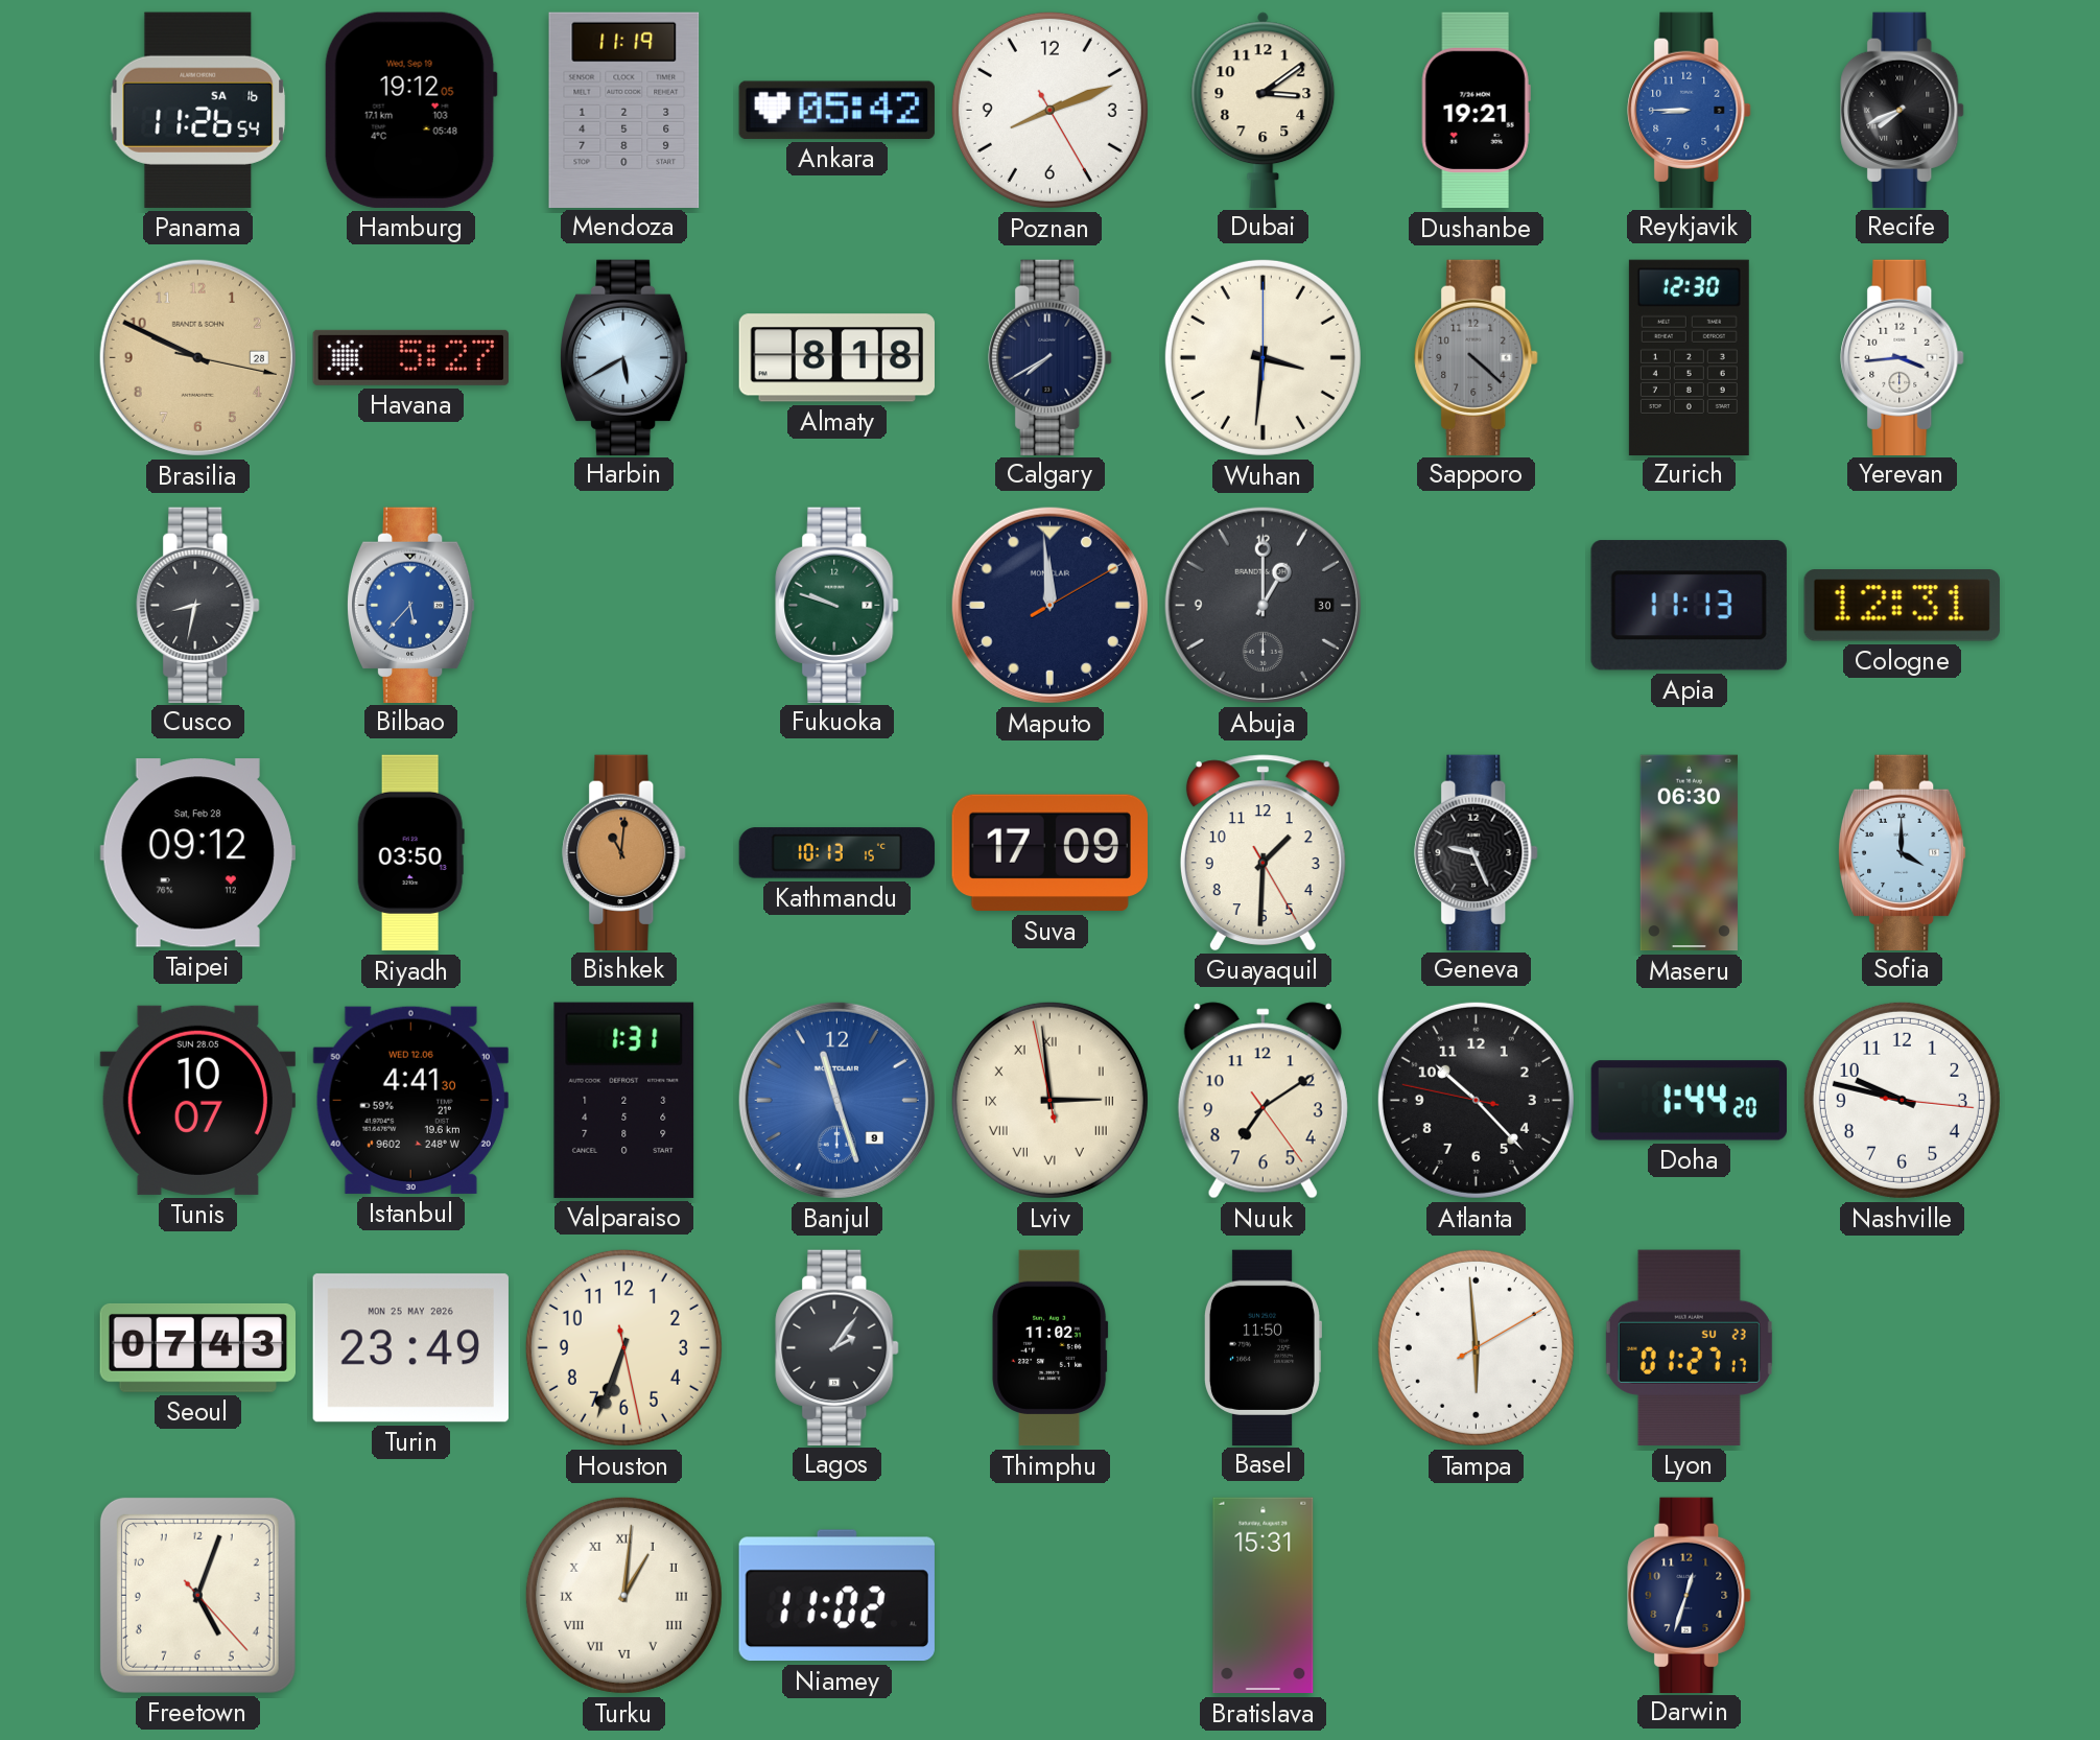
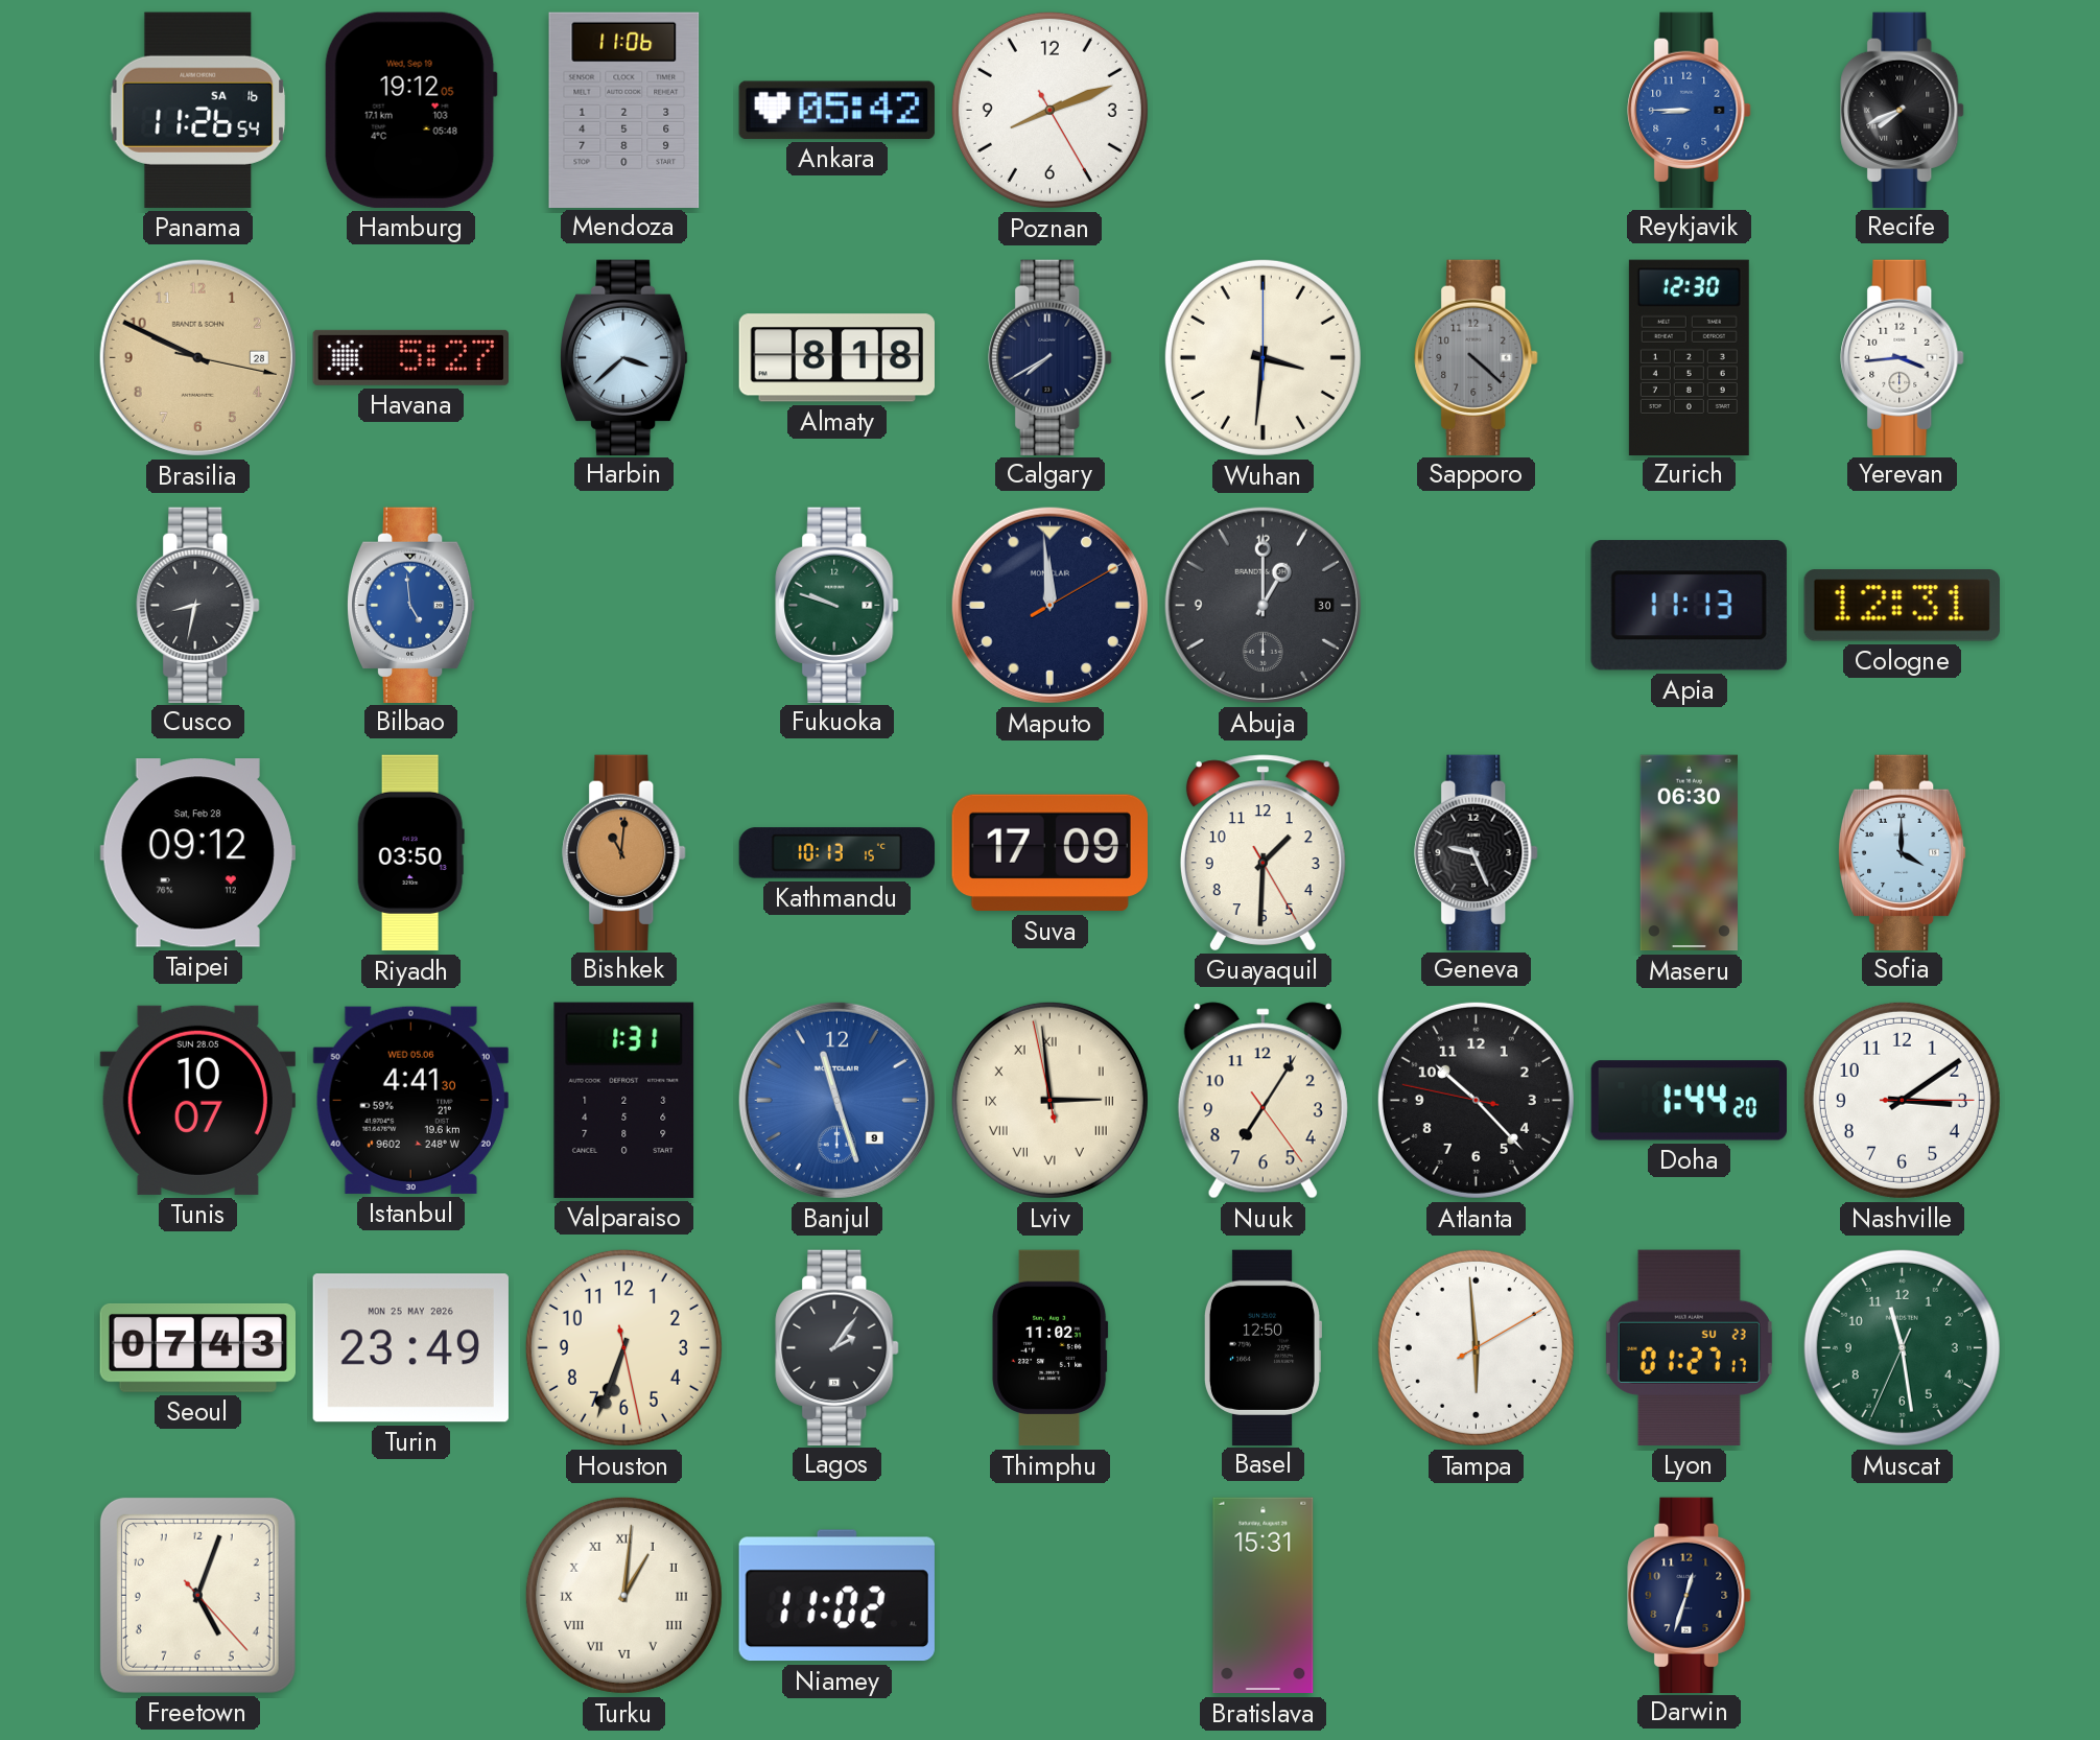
Mendoza: 11:19 -> 11:06 (624, 110)
Dubai: 3:09 -> none (1264, 110)
Dushanbe: 19:21 -> none (1476, 111)
Harbin: 5:40 -> 3:38 (623, 357)
Bilbao: 5:37 -> 4:59 (410, 605)
Istanbul date: WED 12.06 -> WED 05.06 (410, 1100)
Nuuk: 7:09 -> 7:05 (1263, 1101)
Nashville: 9:47 -> 3:09 (1902, 1100)
Basel: 11:50 -> 12:50 (1263, 1347)
Muscat: none -> 11:28 (1902, 1347)
